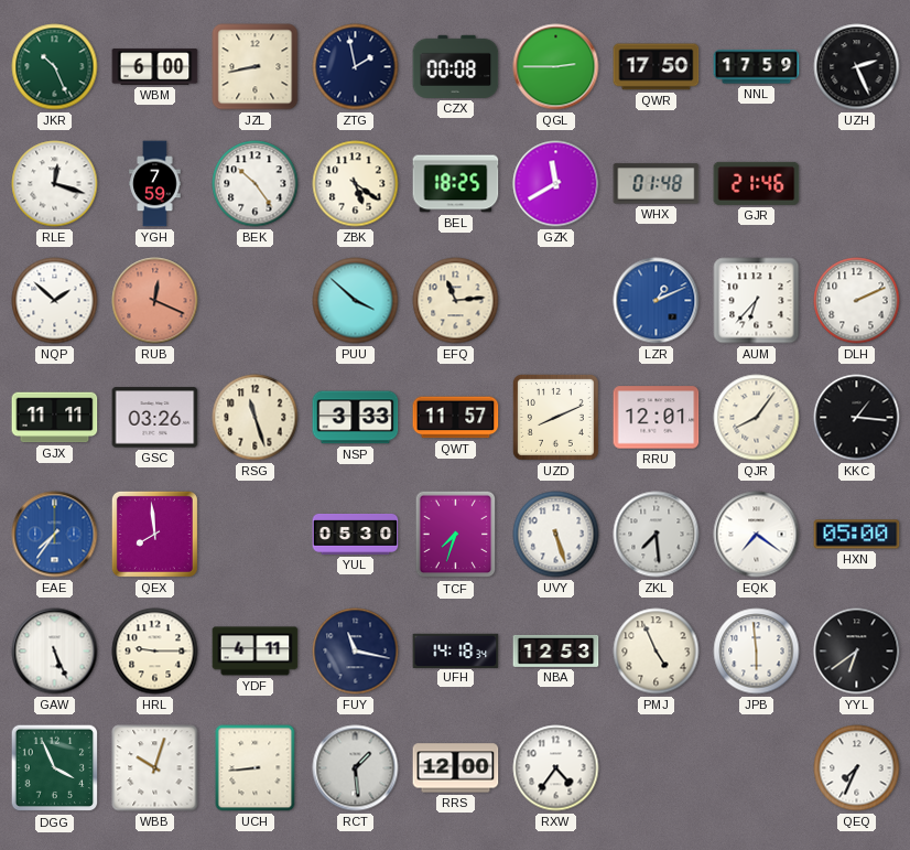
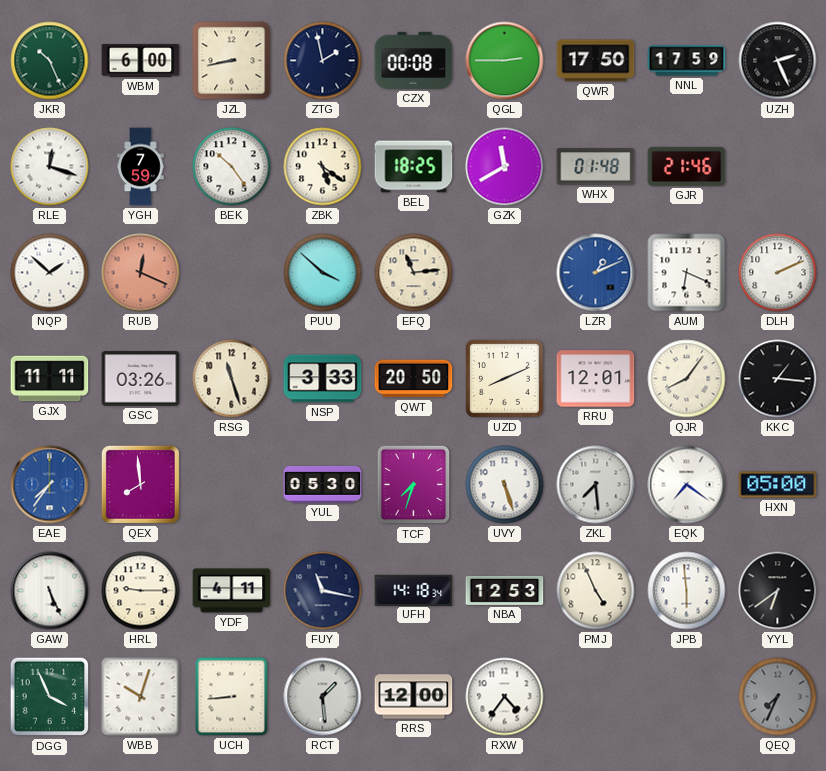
AUM: 6:37 -> 6:19 (687, 273)
QWT: 11:57 -> 20:50 (414, 379)
QEQ dial: white -> grey (778, 697)
